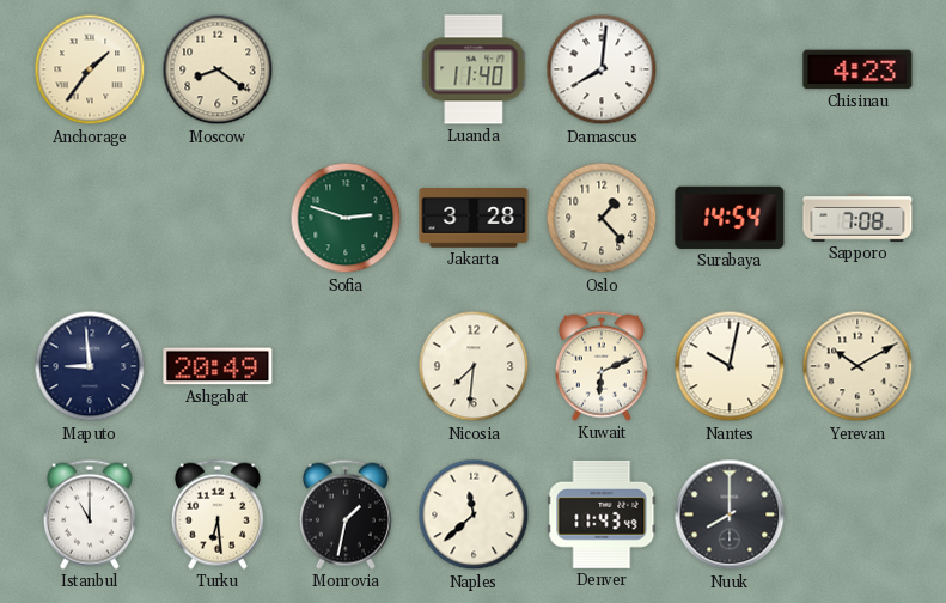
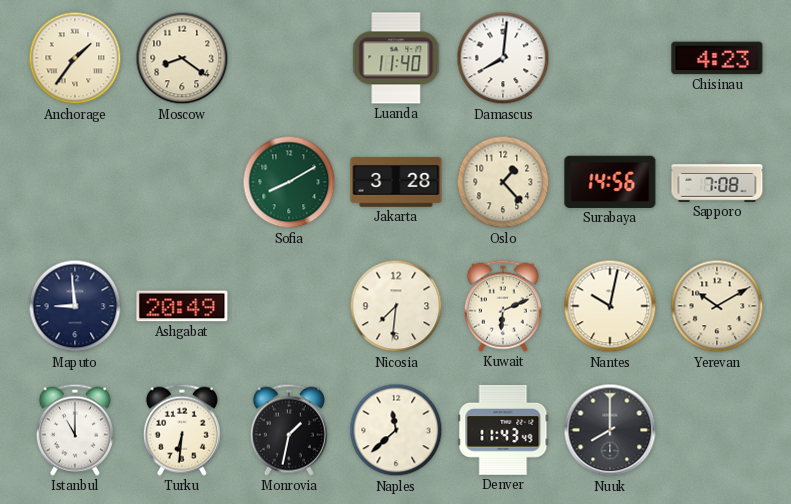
Sofia: 2:48 -> 8:10 (289, 182)
Surabaya: 14:54 -> 14:56 (610, 182)
Turku: 6:29 -> 6:31 (182, 430)
